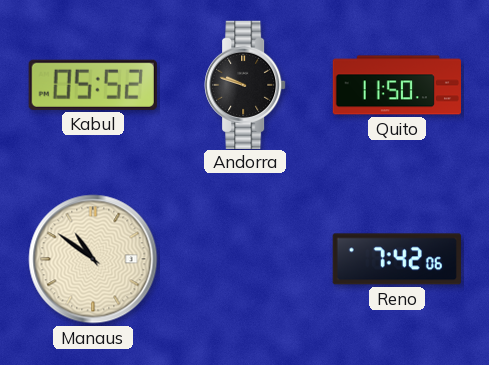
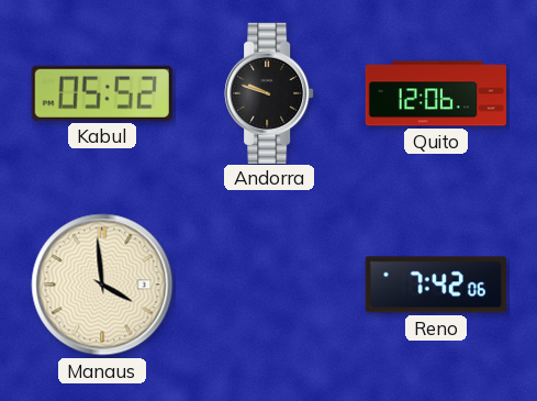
Quito: 11:50 -> 12:06 (435, 93)
Manaus: 10:51 -> 3:59 (102, 285)
